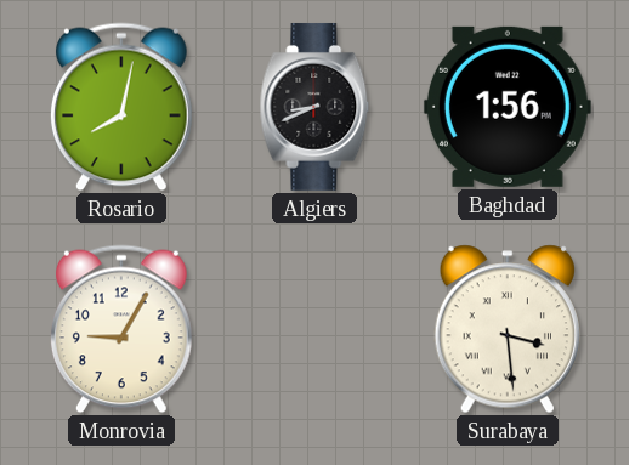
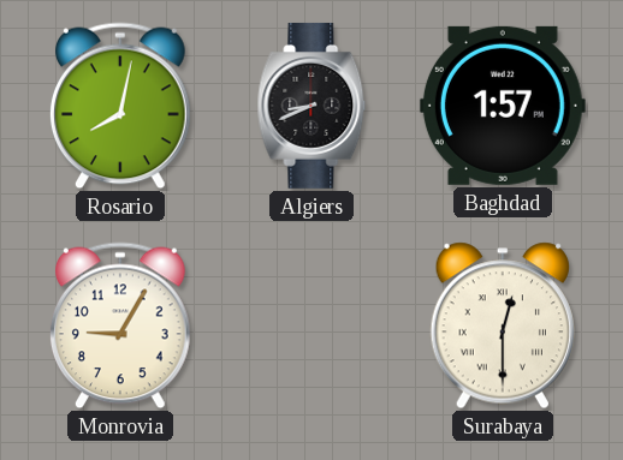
Baghdad: 1:56 -> 1:57 (503, 106)
Surabaya: 3:29 -> 12:30 (503, 325)
